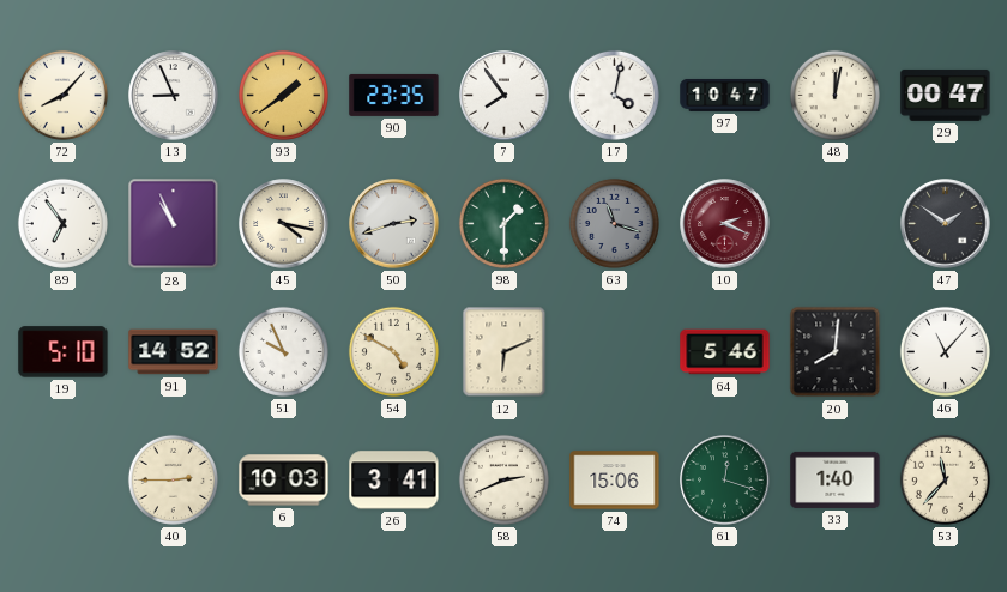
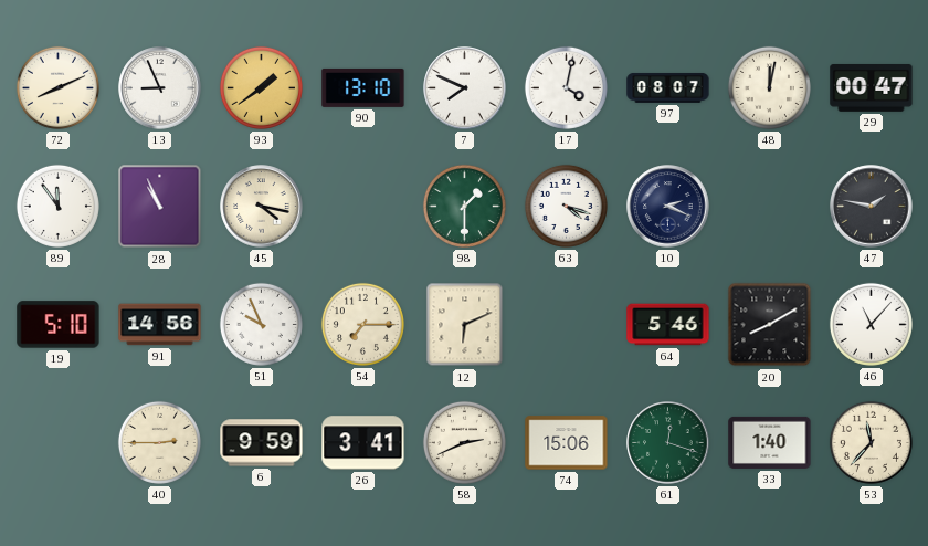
72: 8:07 -> 8:11 (57, 87)
90: 23:35 -> 13:10 (363, 87)
7: 7:54 -> 7:49 (465, 88)
97: 10:47 -> 08:07 (668, 87)
89: 6:54 -> 11:54 (57, 206)
50: 2:42 -> none (394, 224)
63: 11:18 -> 4:18 (566, 206)
63 dial: grey -> white (566, 206)
10 dial: burgundy -> navy (668, 207)
47: 1:51 -> 1:47 (872, 207)
91: 14:52 -> 14:56 (160, 325)
54: 4:50 -> 7:15 (362, 324)
20: 8:01 -> 8:10 (770, 325)
6: 10:03 -> 9:59 (262, 443)
